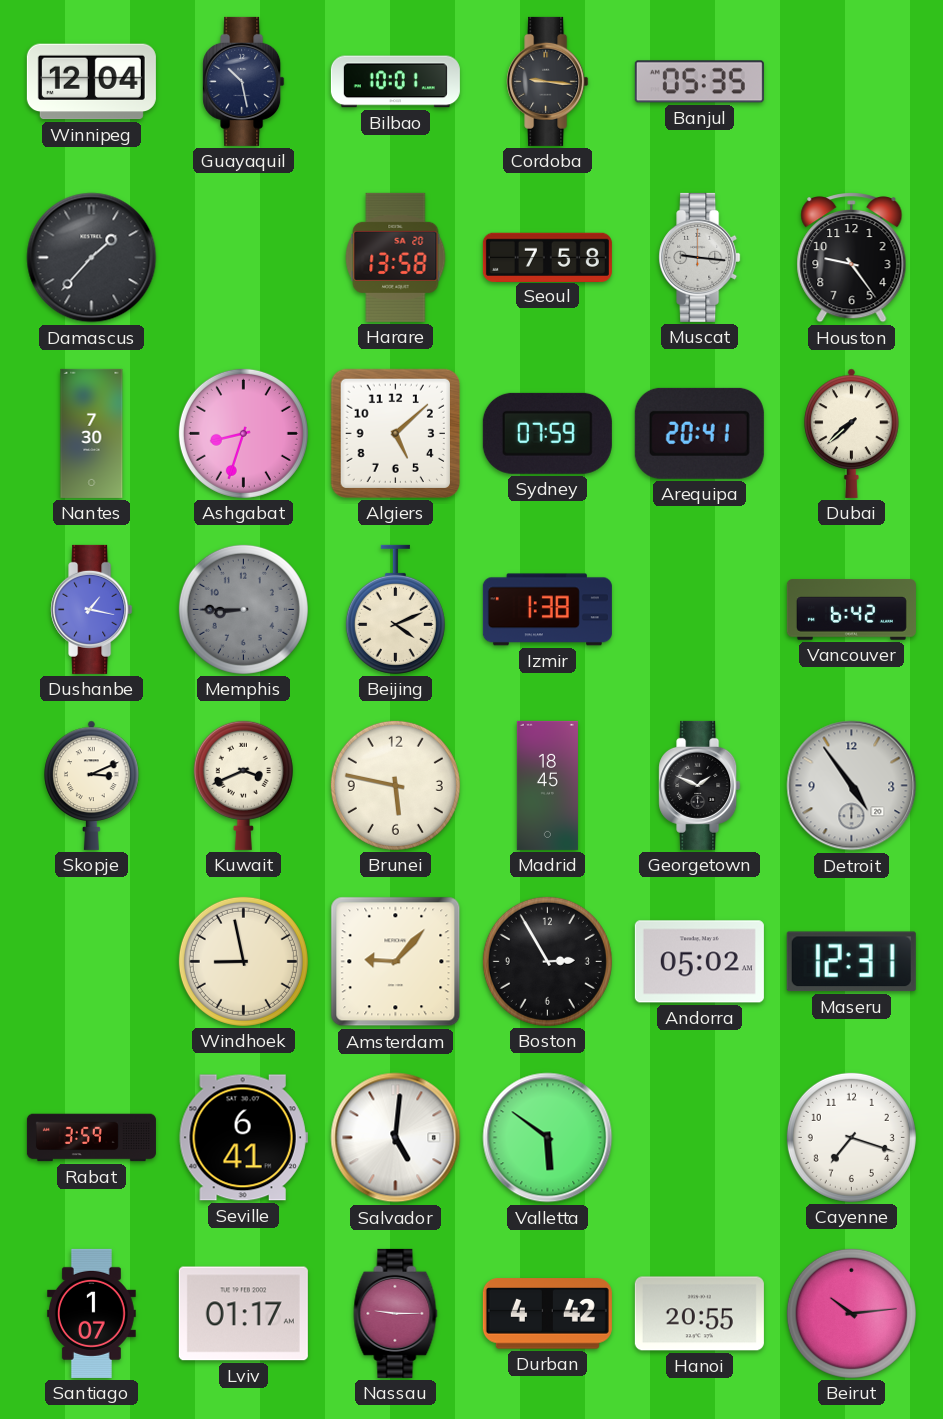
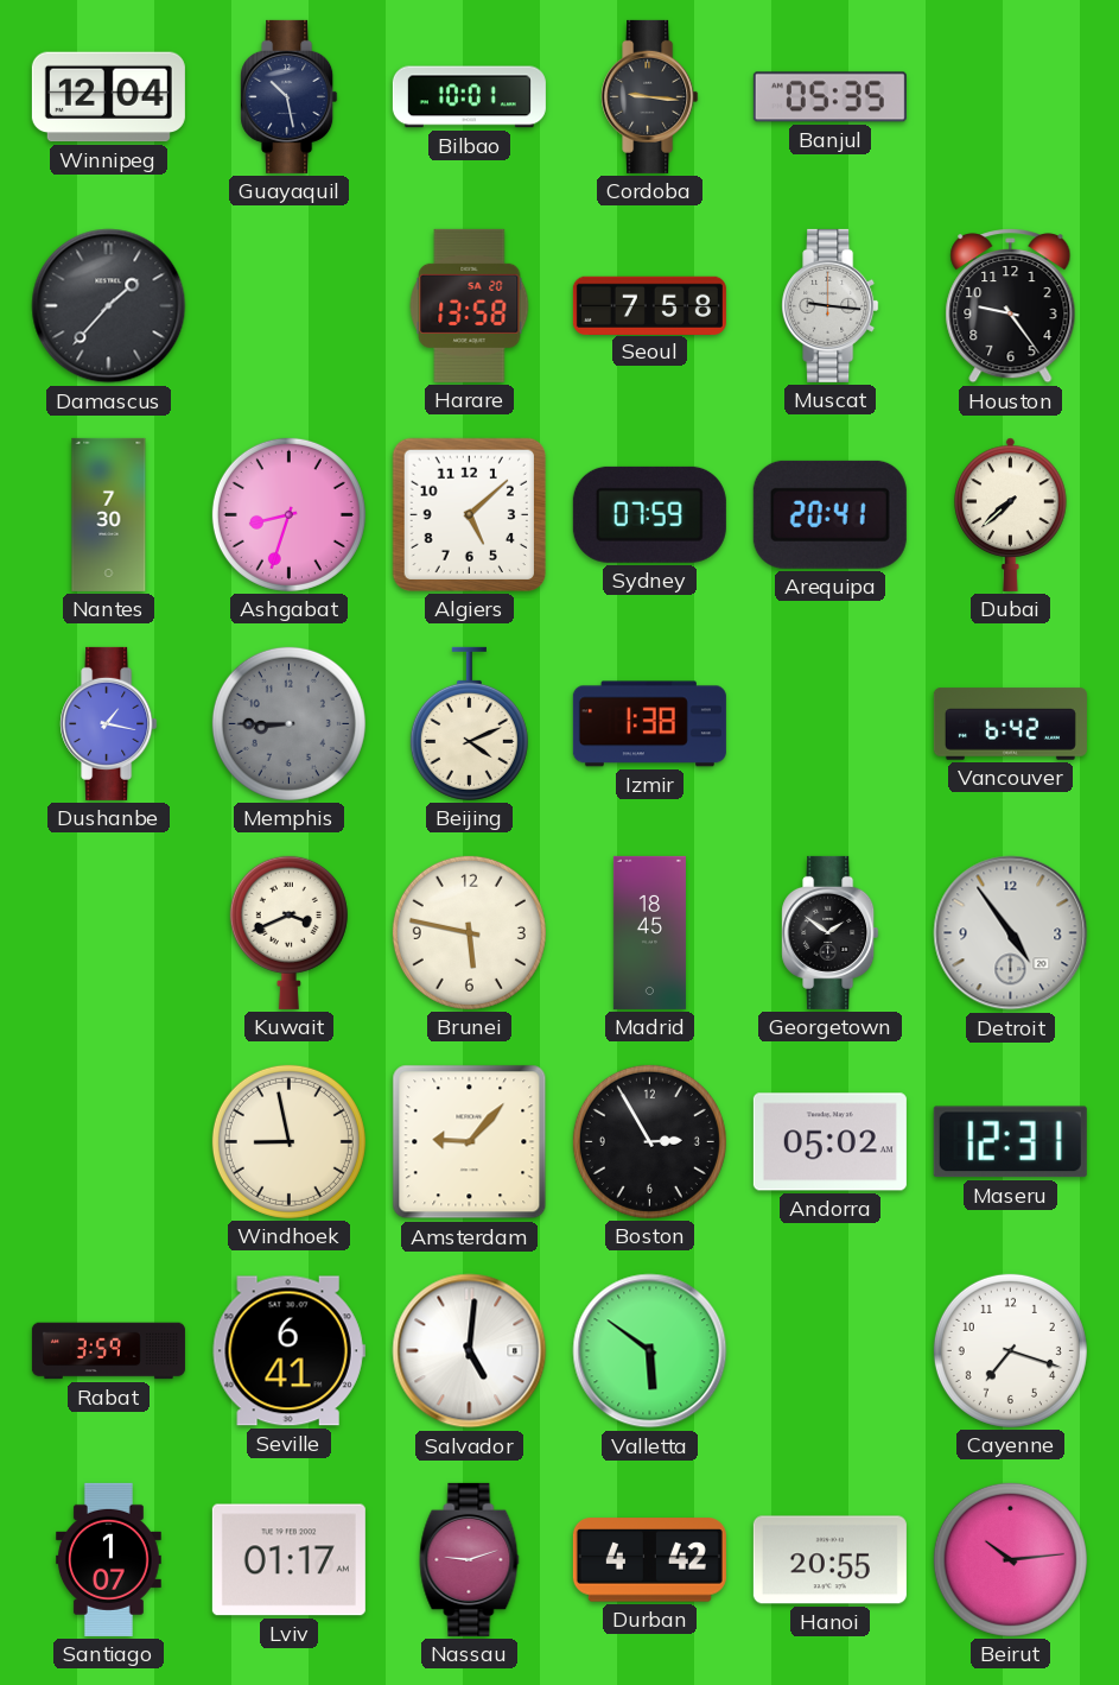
Skopje: 3:11 -> none (92, 785)
Georgetown: 1:49 -> 1:51 (831, 932)
Nassau: 9:15 -> 9:12 (470, 1559)
